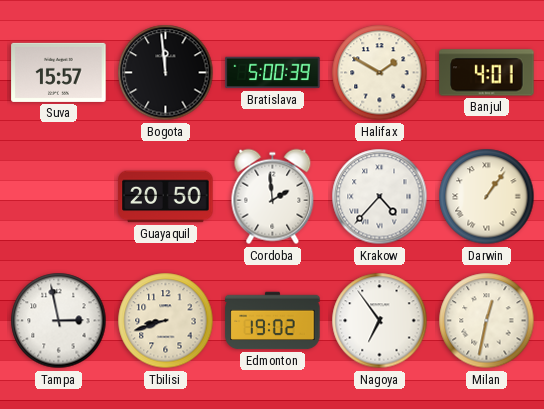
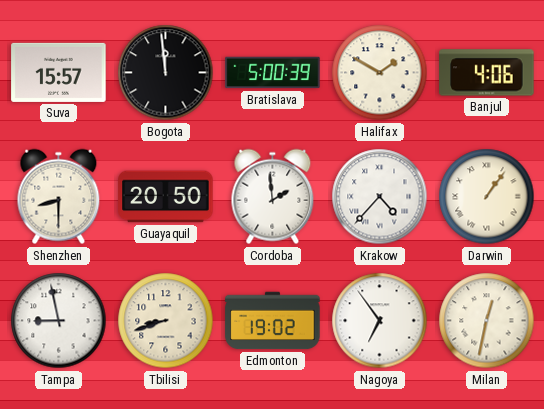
Banjul: 4:01 -> 4:06 (487, 73)
Shenzhen: none -> 8:30 (59, 197)
Tampa: 2:58 -> 8:58 (59, 321)
